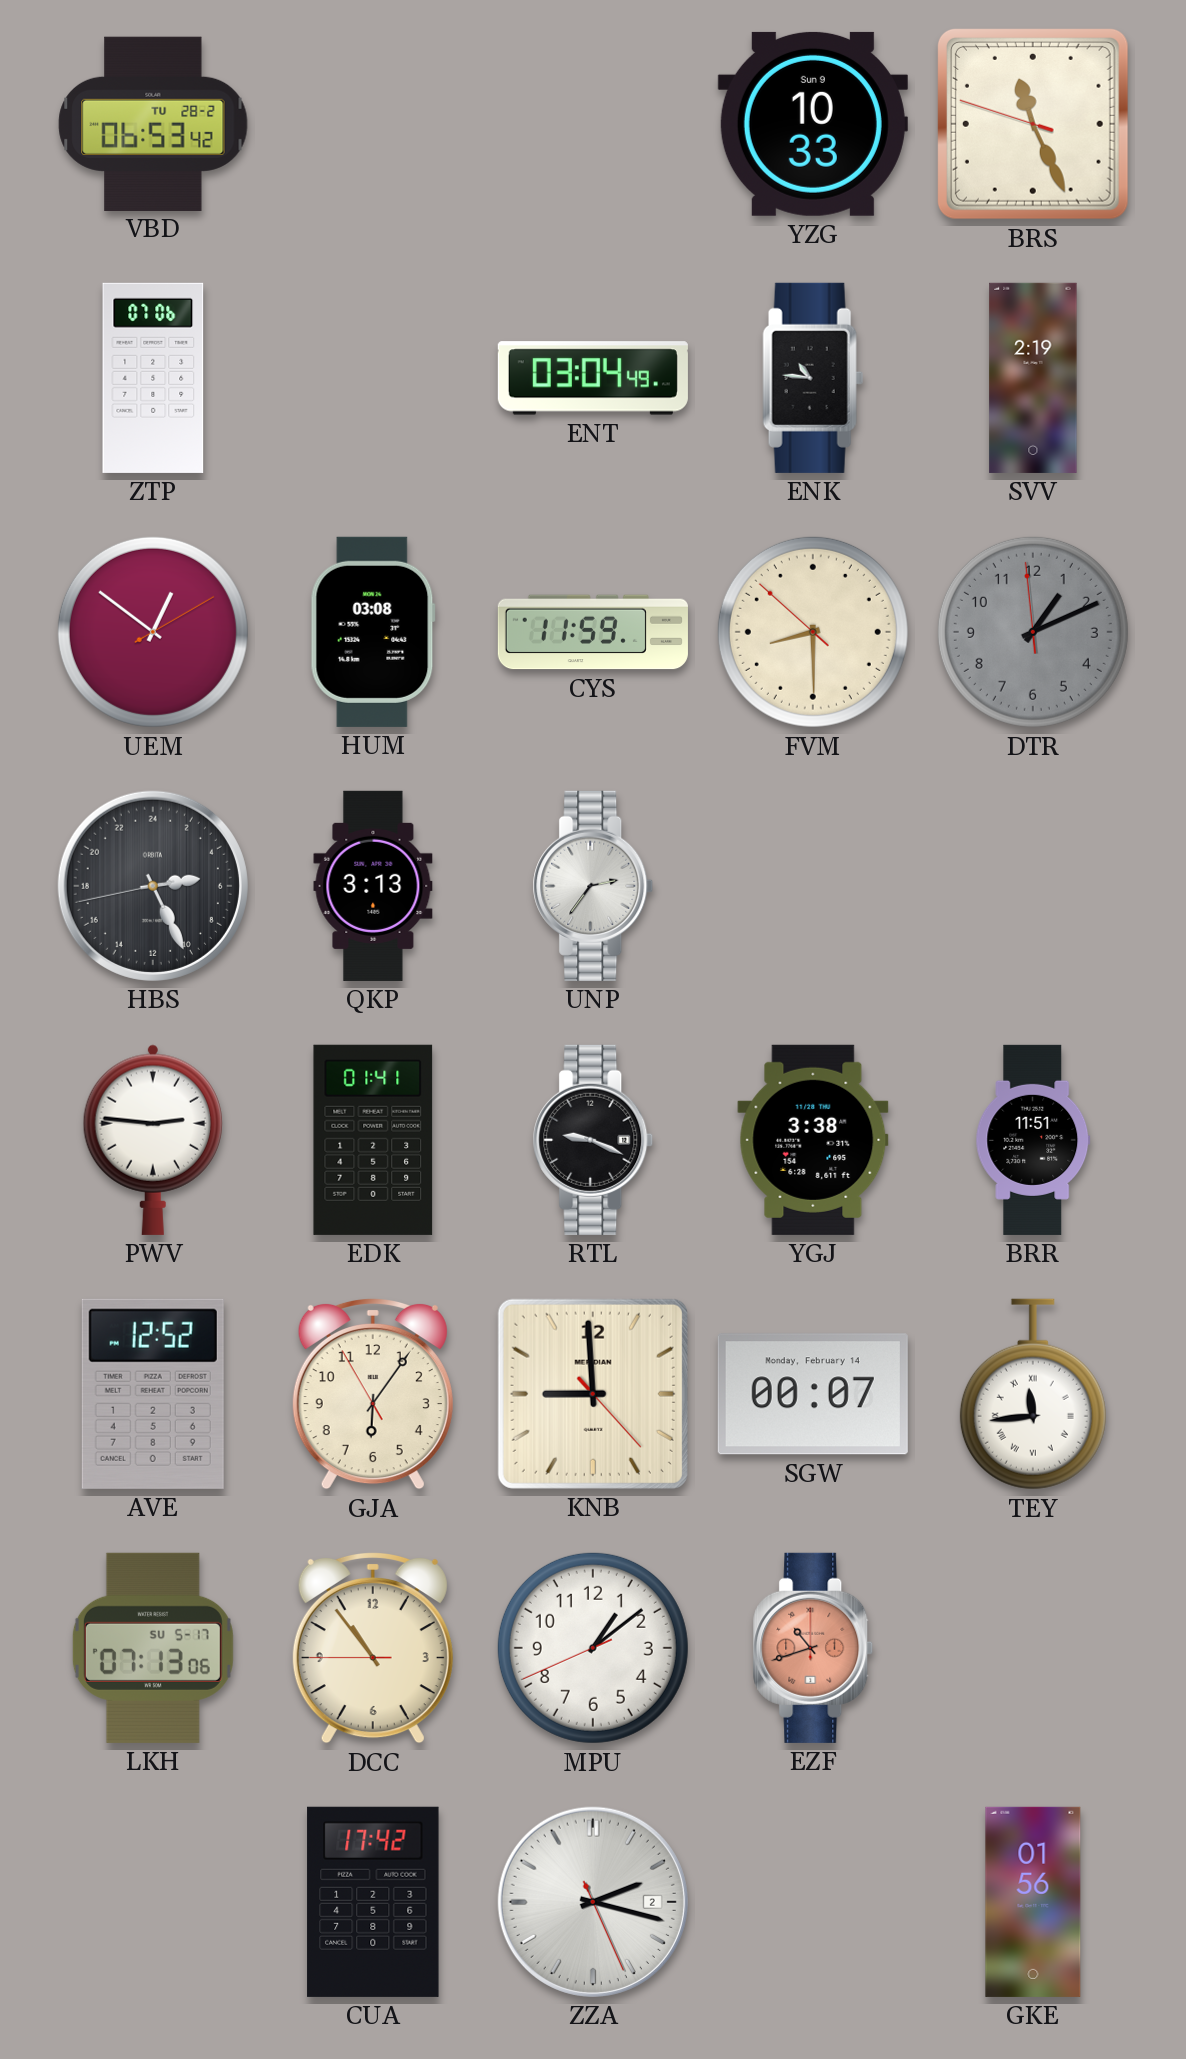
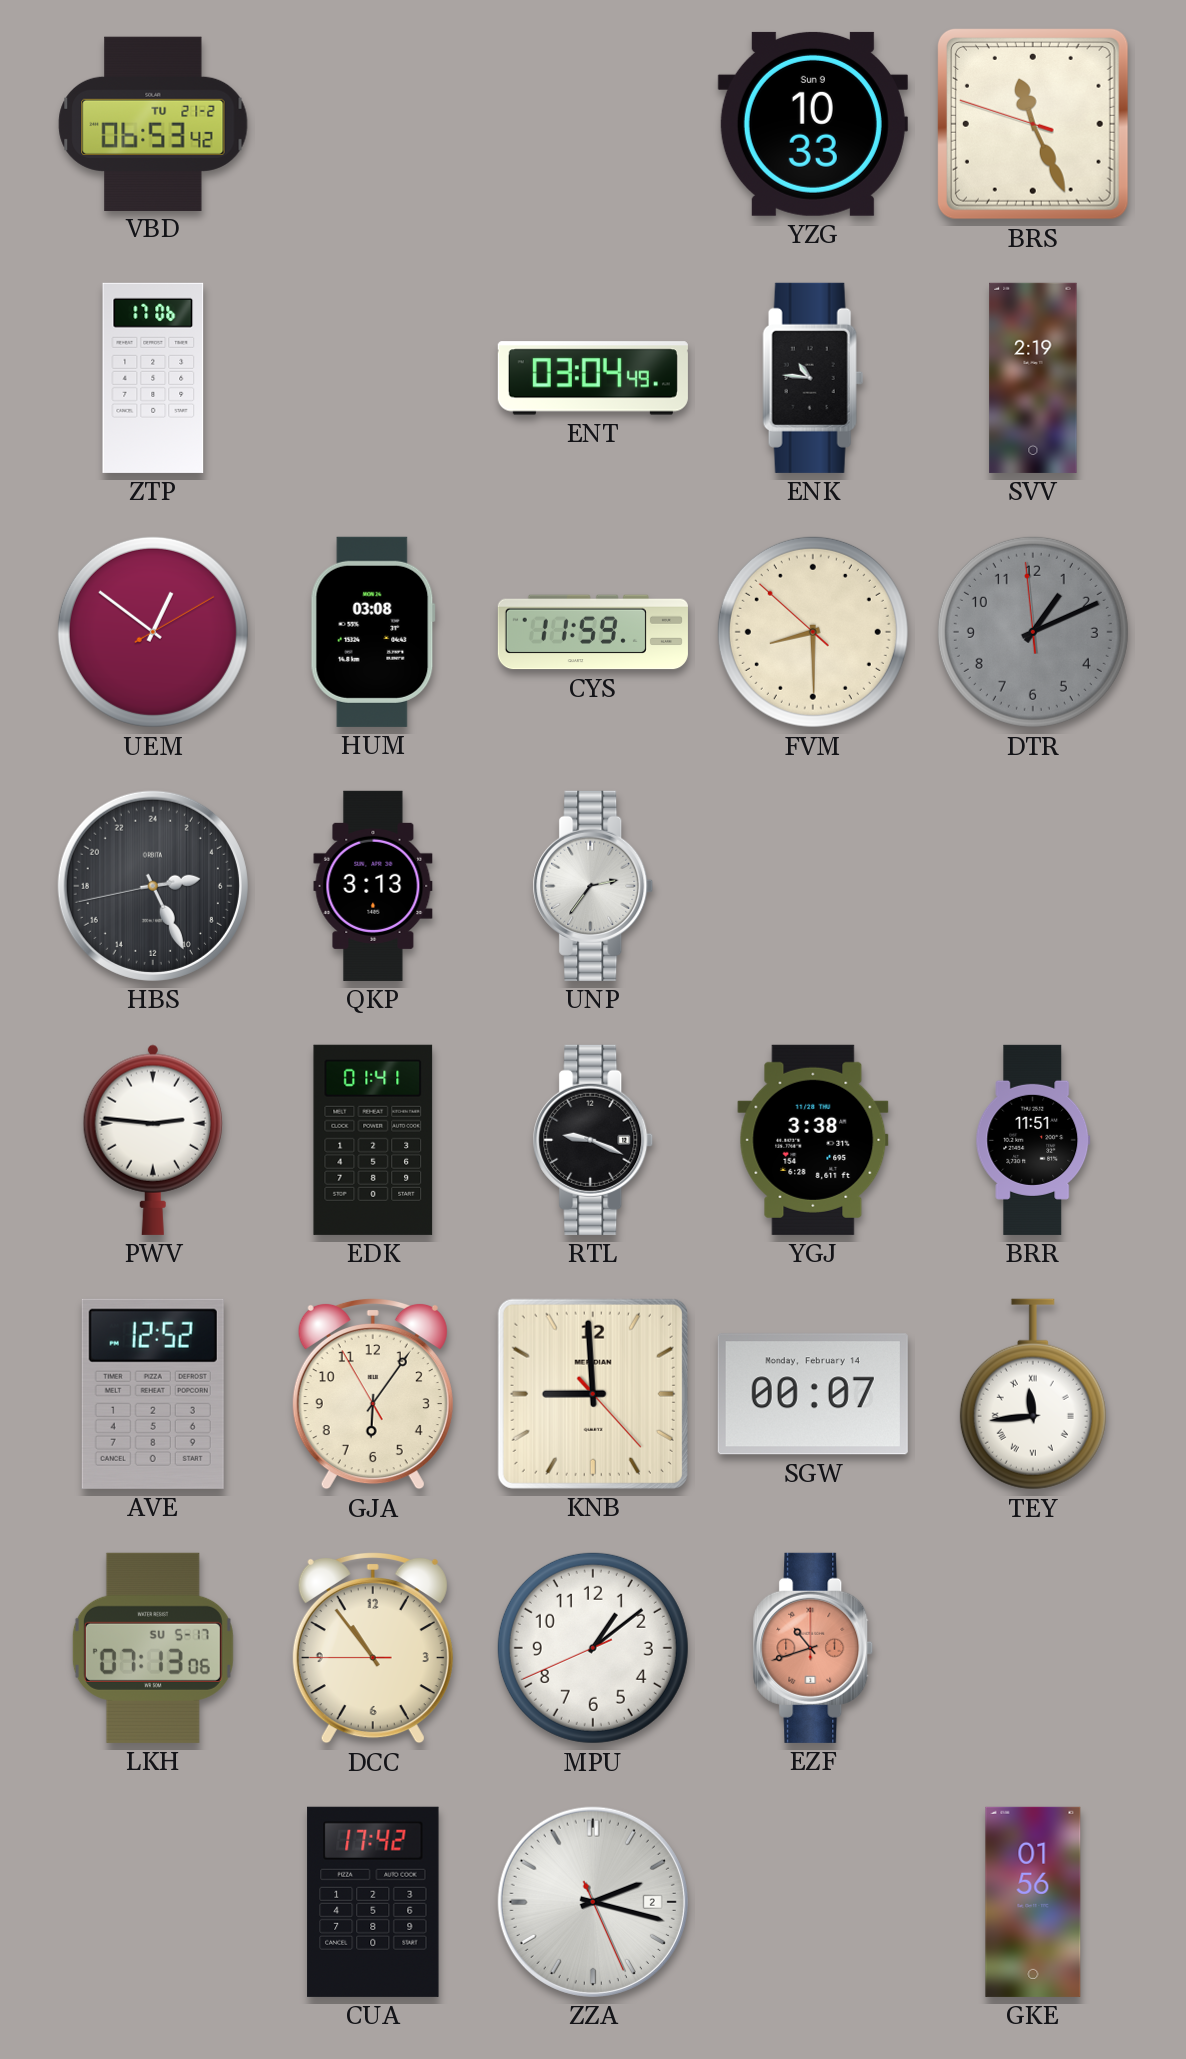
VBD date: TU 28-2 -> TU 21-2 (153, 123)
ZTP: 07:06 -> 17:06 (153, 378)
